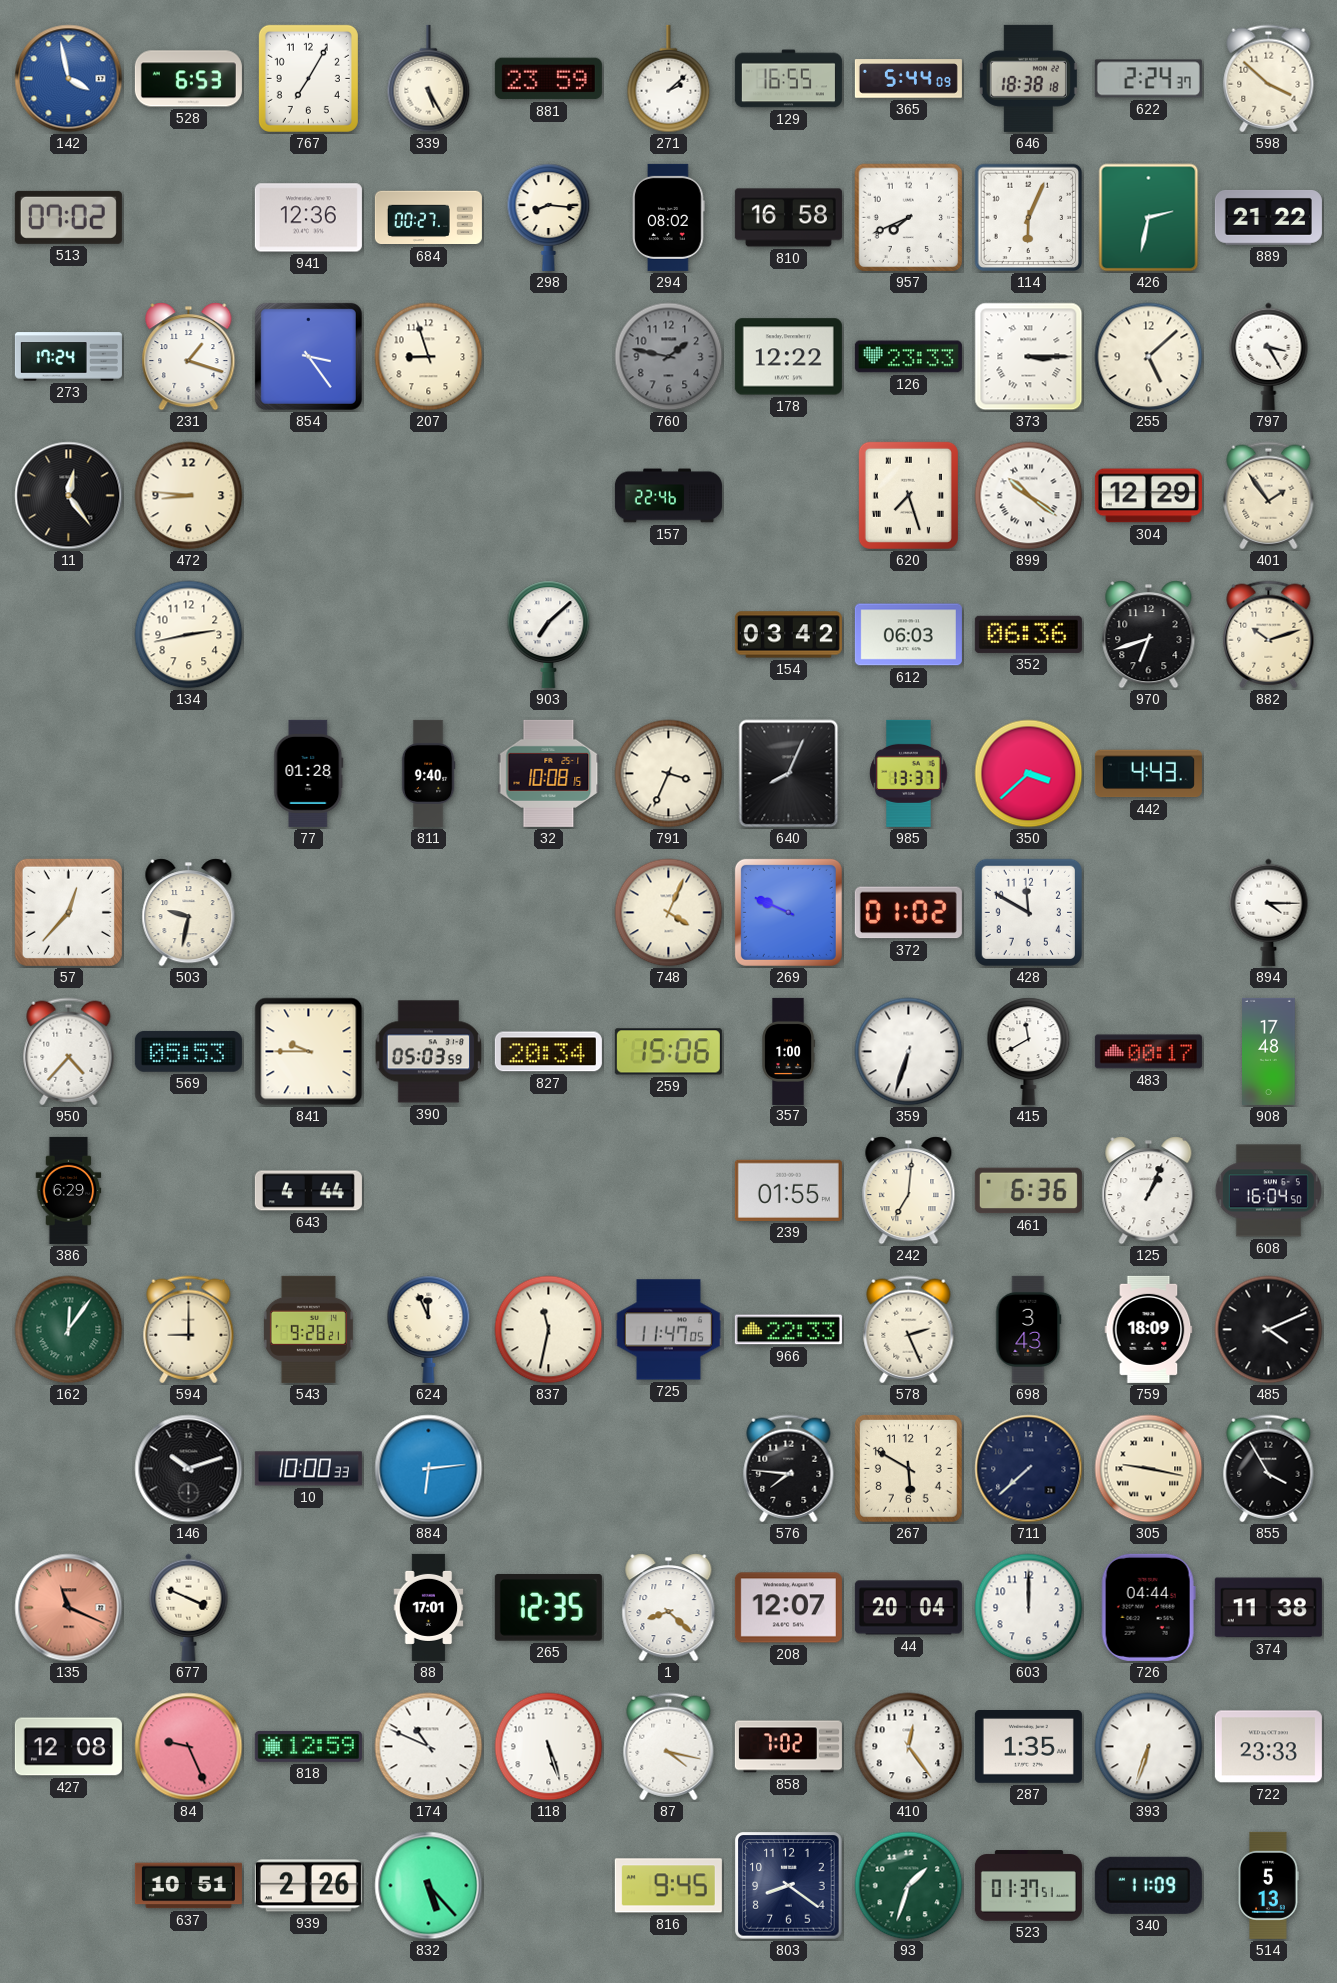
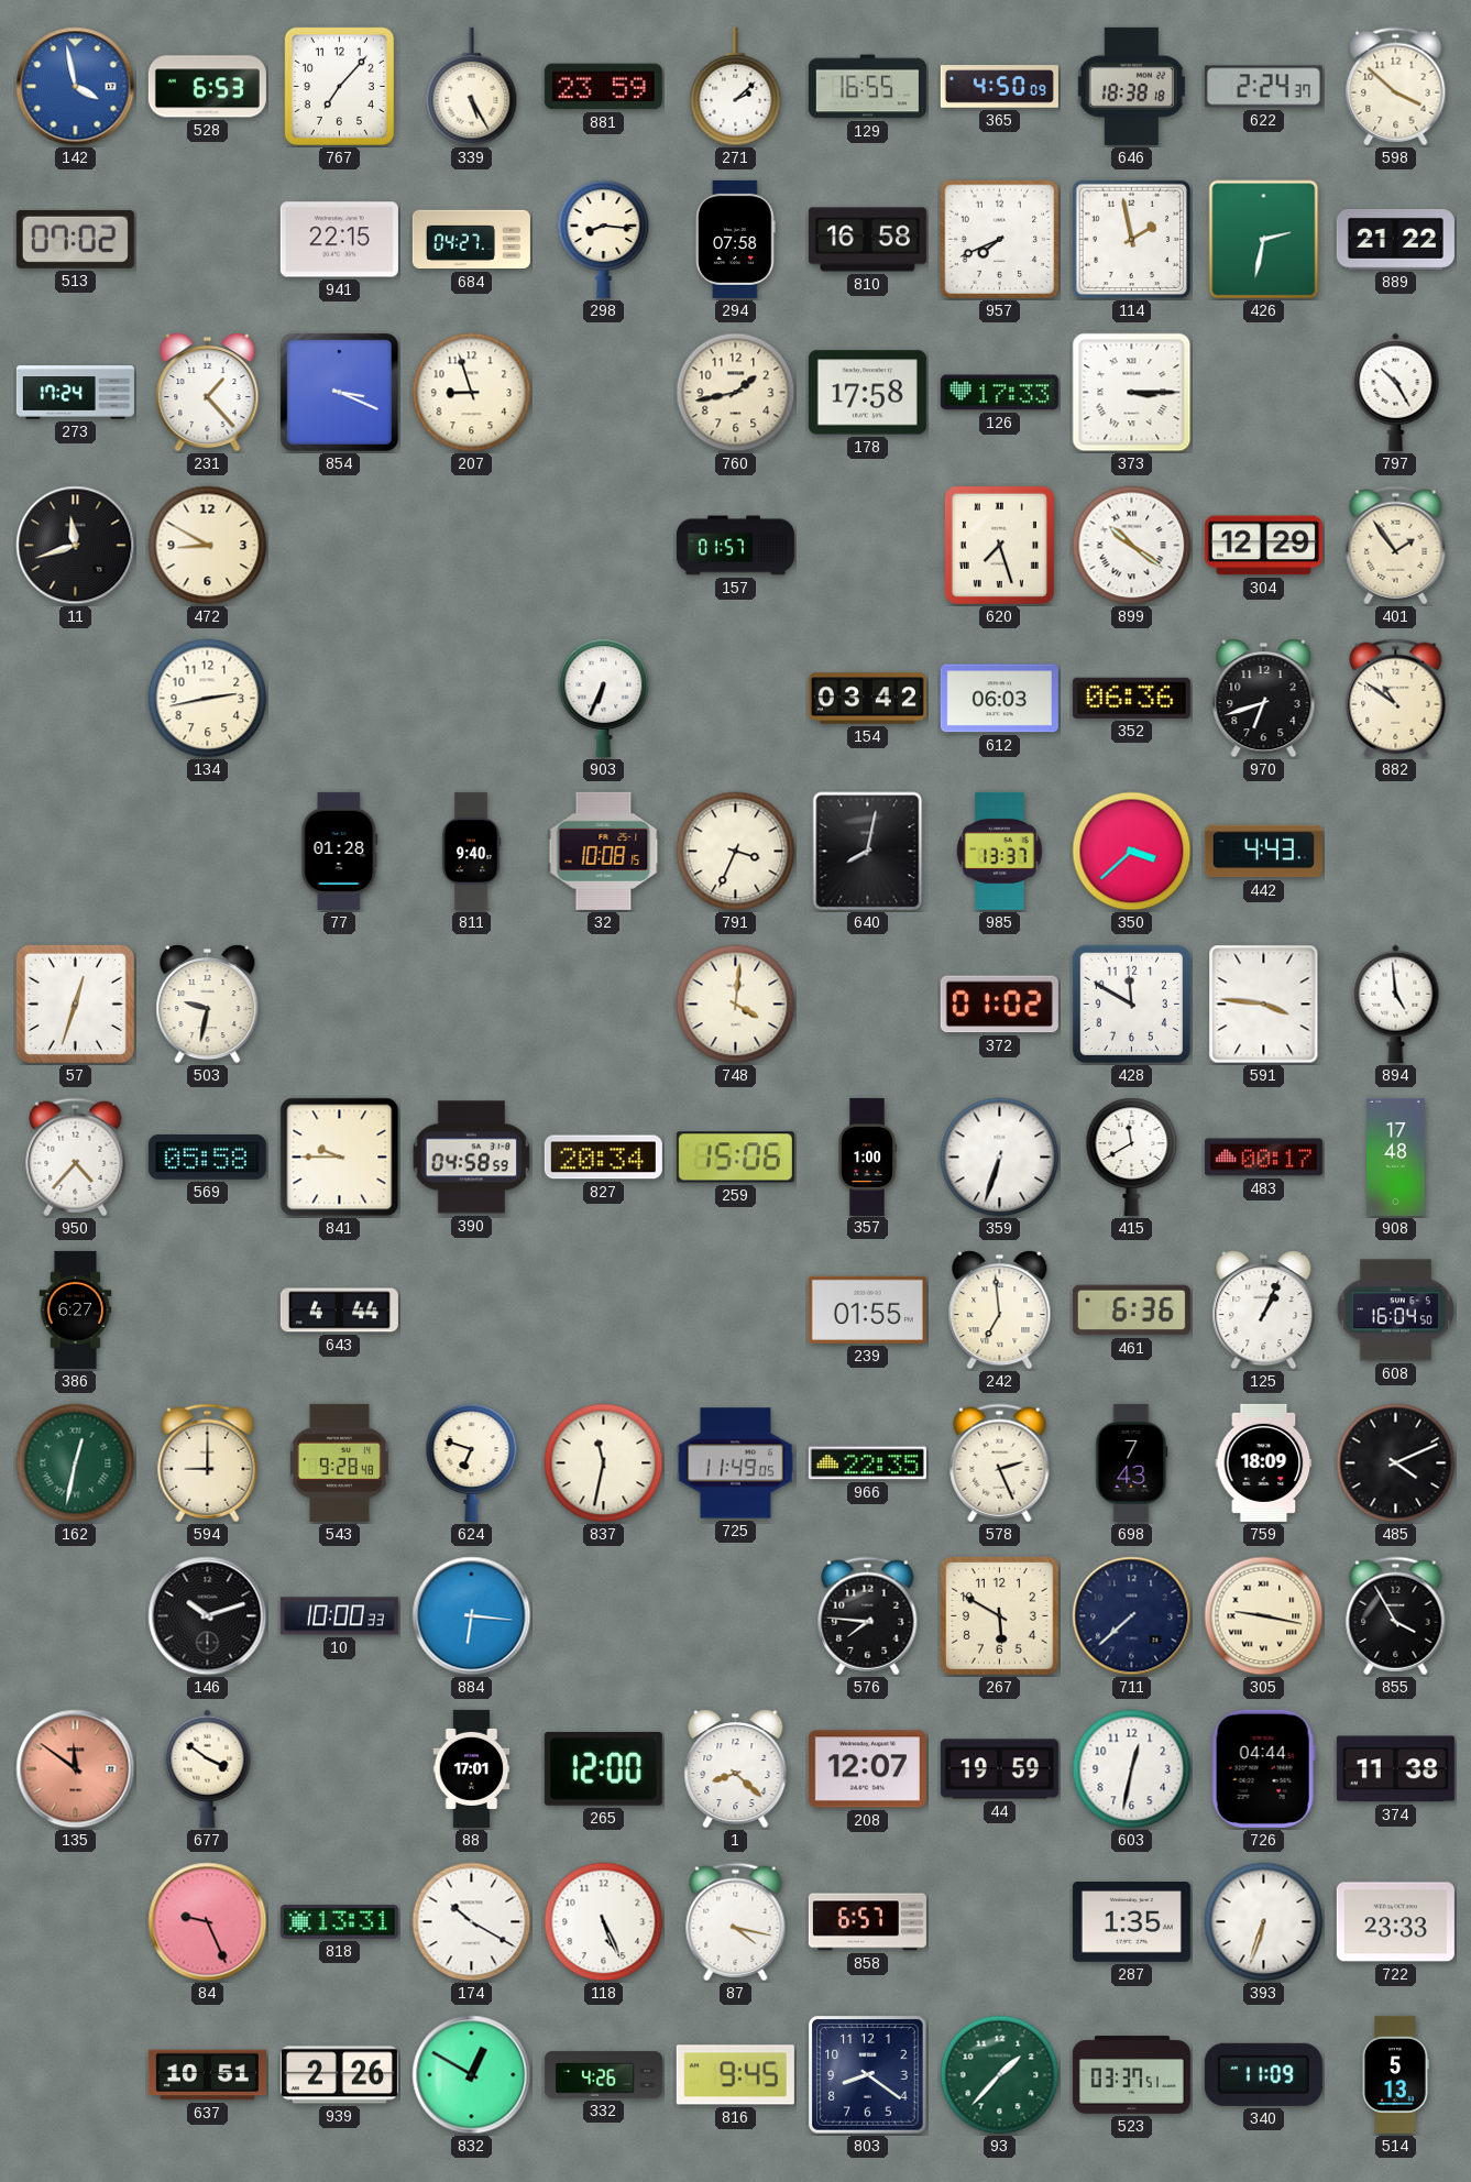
767: 7:05 -> 7:07 (339, 86)
365: 5:44 -> 4:50 (999, 87)
941: 12:36 -> 22:15 (339, 240)
684: 00:27 -> 04:27 (471, 240)
294: 08:02 -> 07:58 (736, 239)
114: 6:04 -> 1:58 (1132, 240)
231: 1:18 -> 1:23 (208, 393)
854: 3:24 -> 3:19 (339, 392)
760: 1:47 -> 1:43 (736, 393)
760 dial: grey -> cream (736, 393)
178: 12:22 -> 17:58 (867, 393)
126: 23:33 -> 17:33 (999, 393)
255: 5:08 -> none (1149, 357)
797: 3:25 -> 10:25 (1396, 392)
11: 12:24 -> 11:42 (76, 546)
472: 8:46 -> 8:50 (208, 546)
157: 22:46 -> 01:57 (735, 546)
903: 7:08 -> 6:34 (604, 698)
882: 10:12 -> 10:51 (1396, 699)
640: 8:04 -> 8:02 (868, 852)
57: 12:37 -> 12:33 (75, 1004)
748: 4:04 -> 4:01 (736, 1005)
269: 9:49 -> none (788, 912)
591: none -> 3:46 (1264, 1005)
894: 4:15 -> 4:59 (1396, 1004)
569: 05:53 -> 05:58 (207, 1156)
390: 05:03 -> 04:58 (472, 1158)
386: 6:29 -> 6:27 (76, 1309)
242: 7:01 -> 6:59 (1000, 1311)
162: 12:06 -> 12:32 (76, 1463)
543: 9:28:21 -> 9:28:48 (339, 1462)
624: 11:56 -> 6:48 (472, 1462)
725: 11:47 -> 11:49 (735, 1463)
966: 22:33 -> 22:35 (867, 1463)
698: 3:43 -> 7:43 (1132, 1462)
884: 6:14 -> 6:16 (472, 1616)
135: 11:19 -> 11:51 (76, 1769)
677: 3:49 -> 3:51 (208, 1768)
265: 12:35 -> 12:00 (603, 1769)
44: 20:04 -> 19:59 (999, 1769)
603: 12:00 -> 12:32 (1132, 1769)
427: 12:08 -> none (68, 1747)
818: 12:59 -> 13:31 (339, 1921)
174: 10:49 -> 10:20 (472, 1922)
118: 5:27 -> 5:26 (604, 1922)
858: 7:02 -> 6:57 (867, 1922)
410: 12:24 -> none (909, 1747)
832: 5:23 -> 12:50 (472, 2075)
332: none -> 4:26 (603, 2075)
93: 1:33 -> 1:37 (1000, 2075)
523: 01:37 -> 03:37 (1131, 2075)
